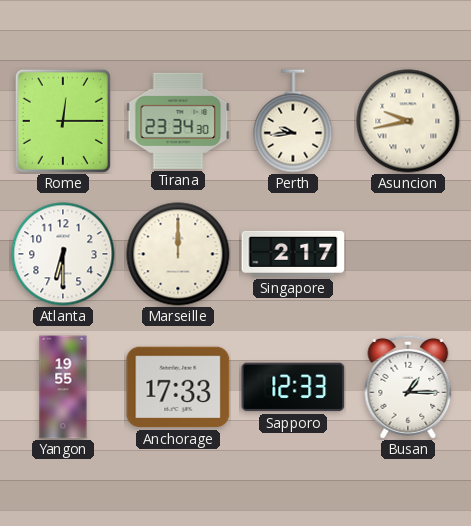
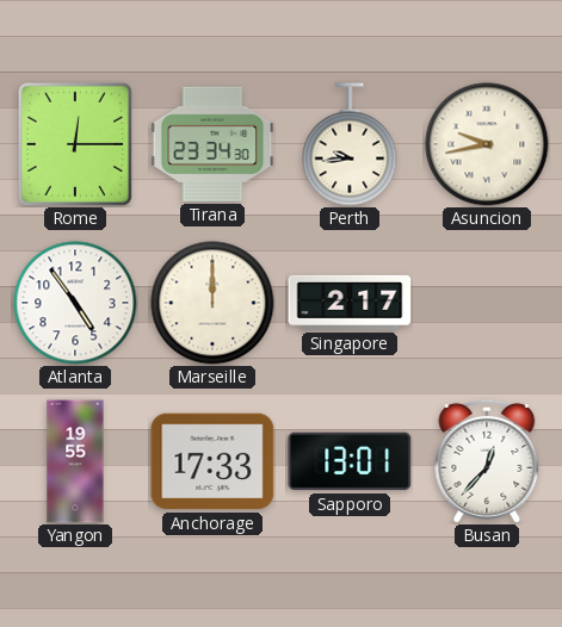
Atlanta: 6:30 -> 4:54 (75, 303)
Sapporo: 12:33 -> 13:01 (350, 461)
Busan: 1:15 -> 12:37 (487, 461)
